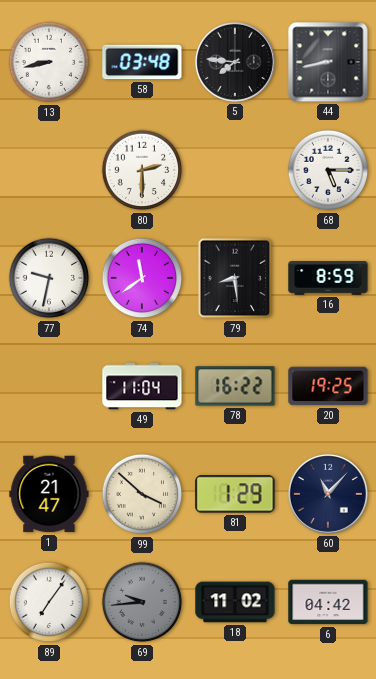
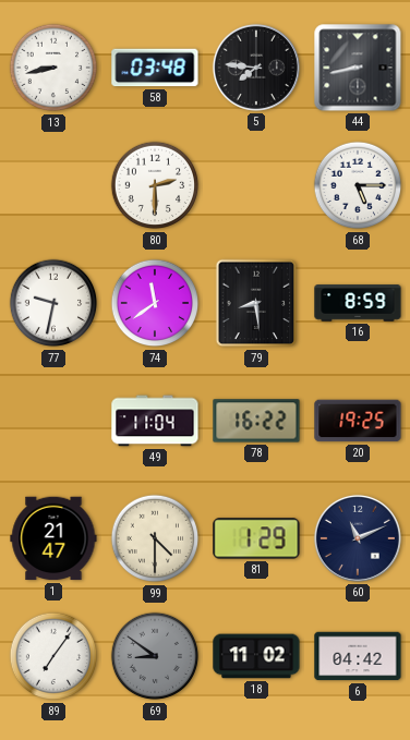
99: 3:52 -> 4:30 (155, 538)
60: 11:07 -> 11:11 (358, 538)
69: 9:44 -> 8:51 (155, 656)
